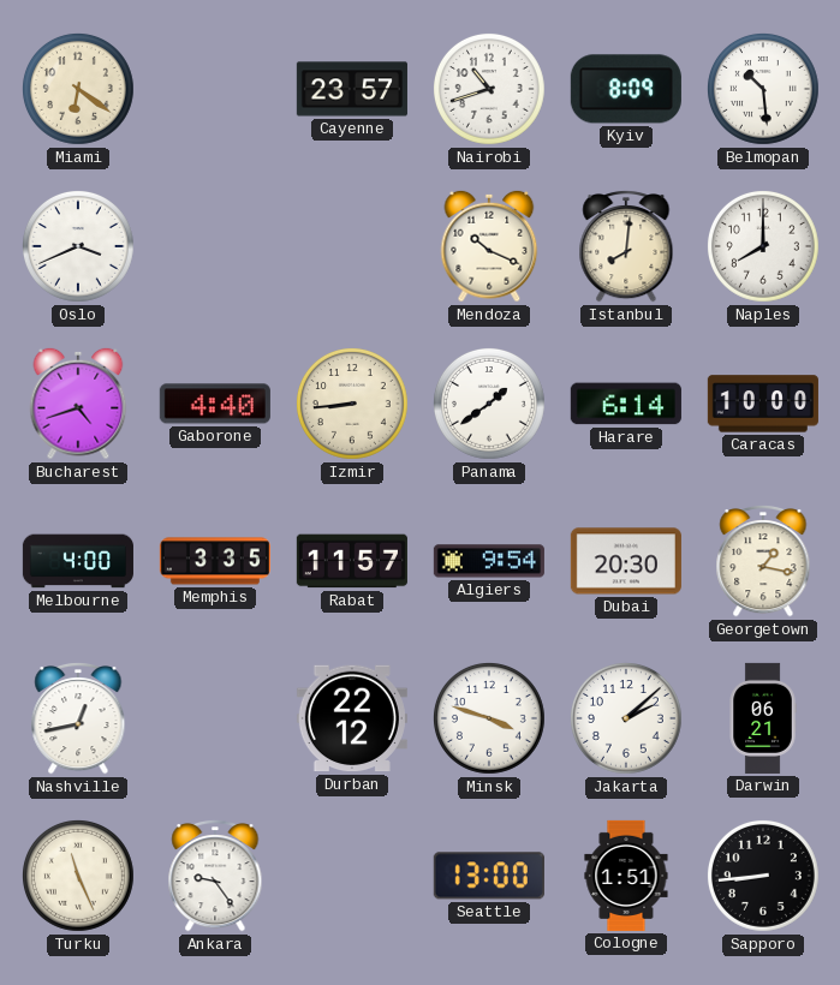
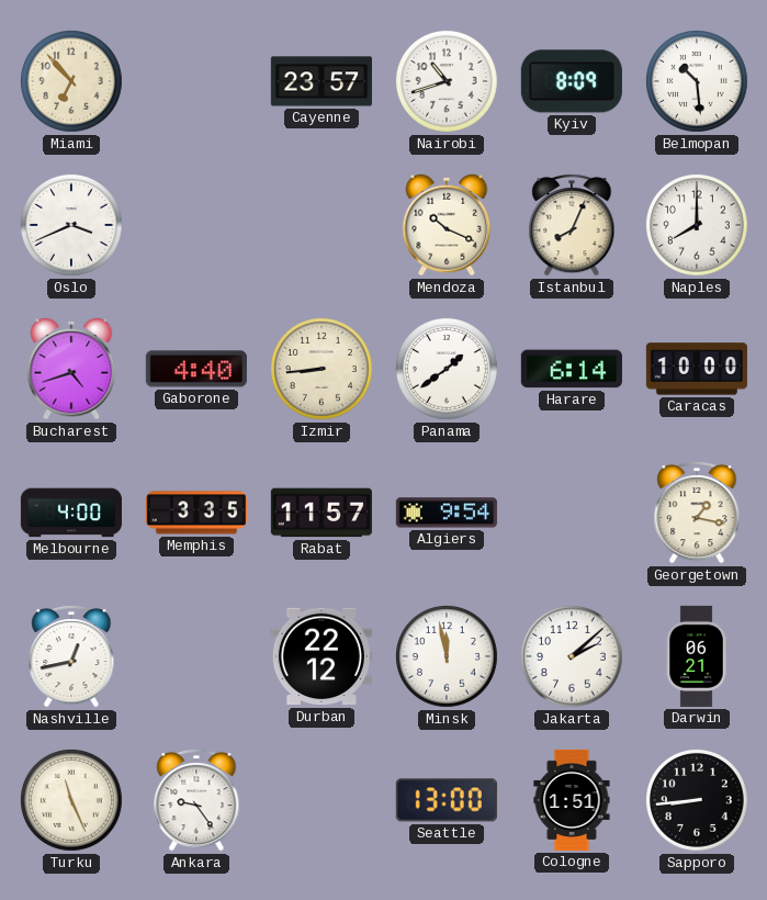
Miami: 6:21 -> 6:53 (72, 82)
Istanbul: 8:01 -> 8:04 (572, 225)
Dubai: 20:30 -> none (626, 561)
Minsk: 3:48 -> 11:58 (448, 657)
